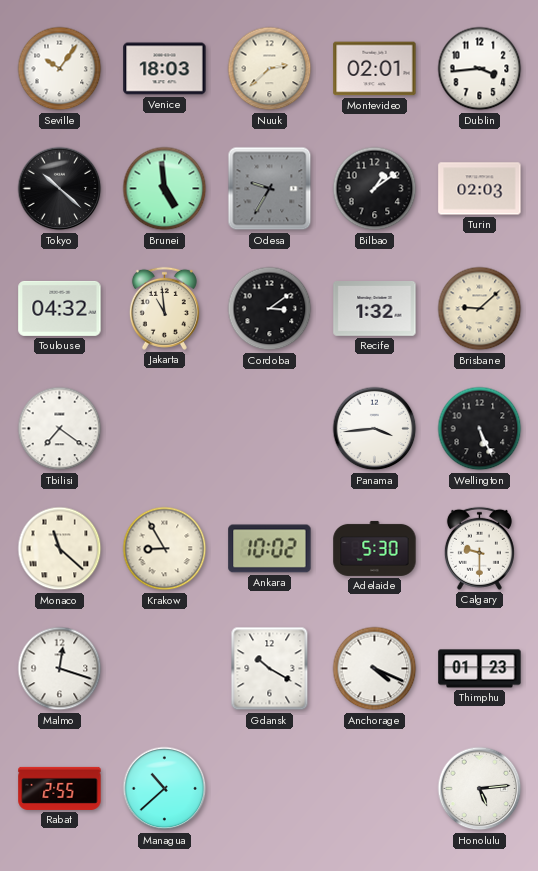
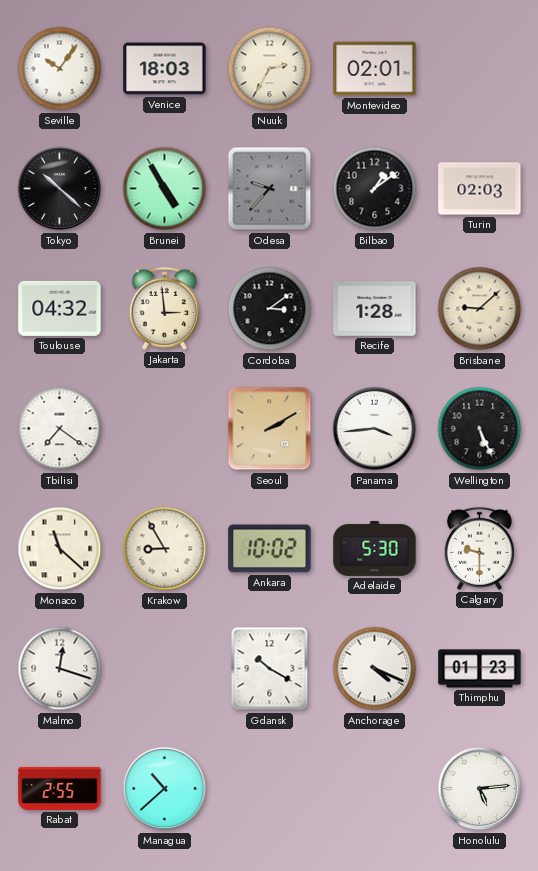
Nuuk: 2:38 -> 2:35 (270, 69)
Dublin: 3:44 -> none (480, 69)
Brunei: 4:59 -> 4:55 (165, 189)
Odesa: 9:35 -> 9:37 (270, 189)
Jakarta: 10:59 -> 2:59 (164, 308)
Recife: 1:32 -> 1:28 (375, 309)
Seoul: none -> 2:10 (270, 429)
